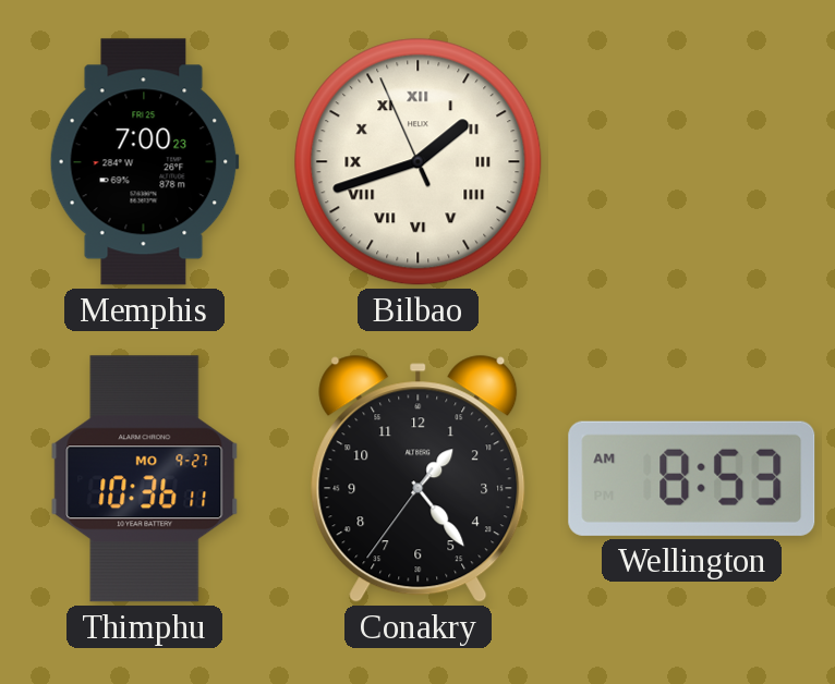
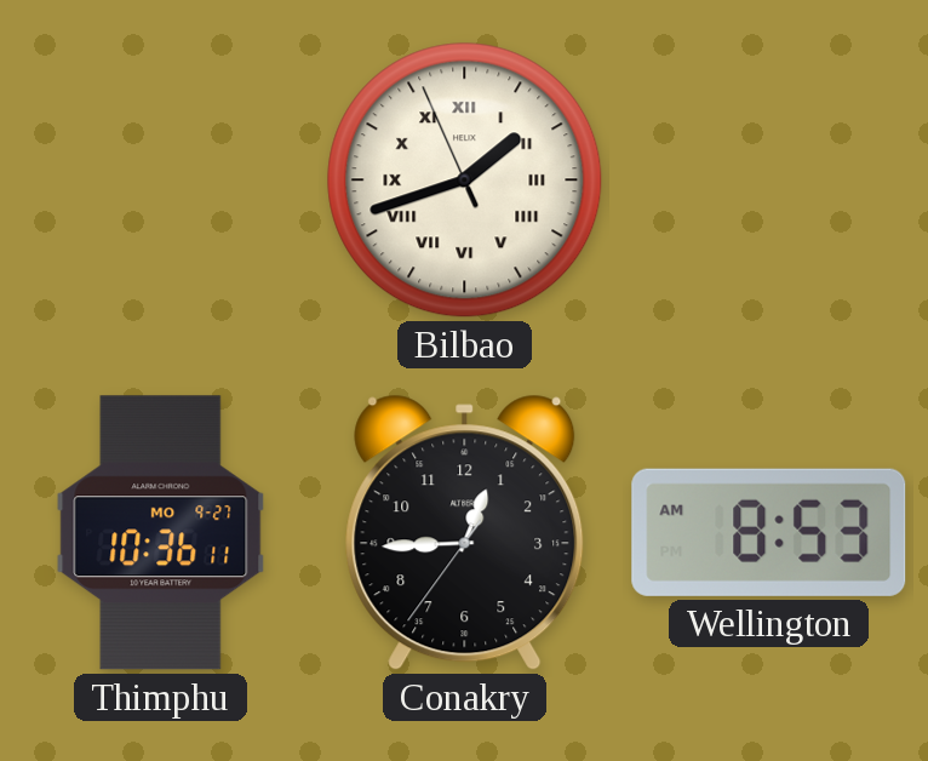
Memphis: 7:00 -> none (144, 162)
Conakry: 1:23 -> 12:44 (465, 532)
